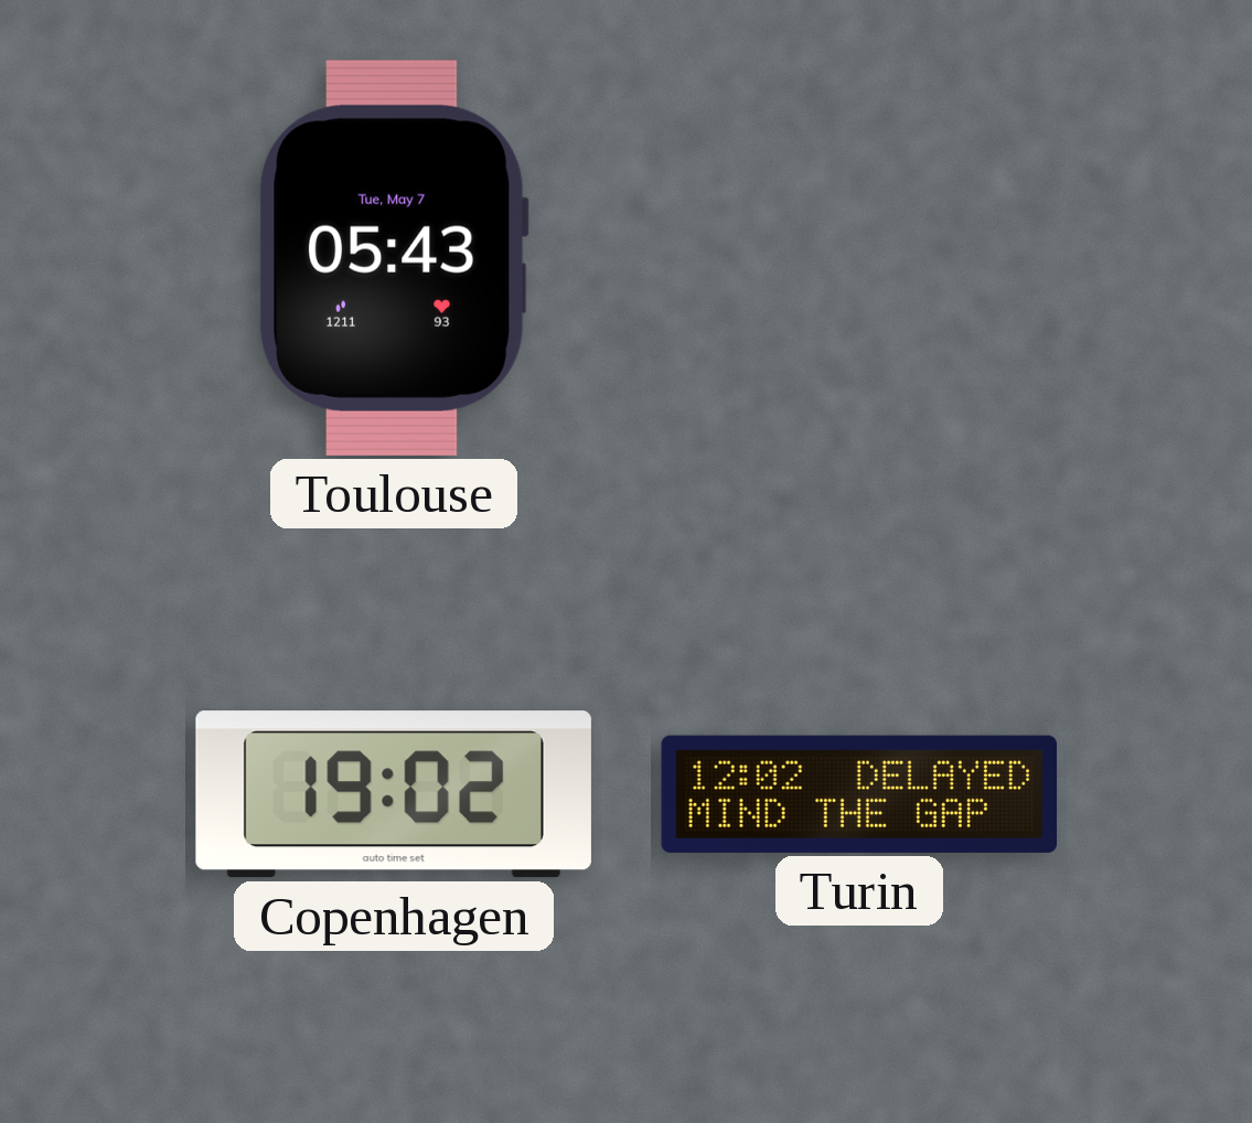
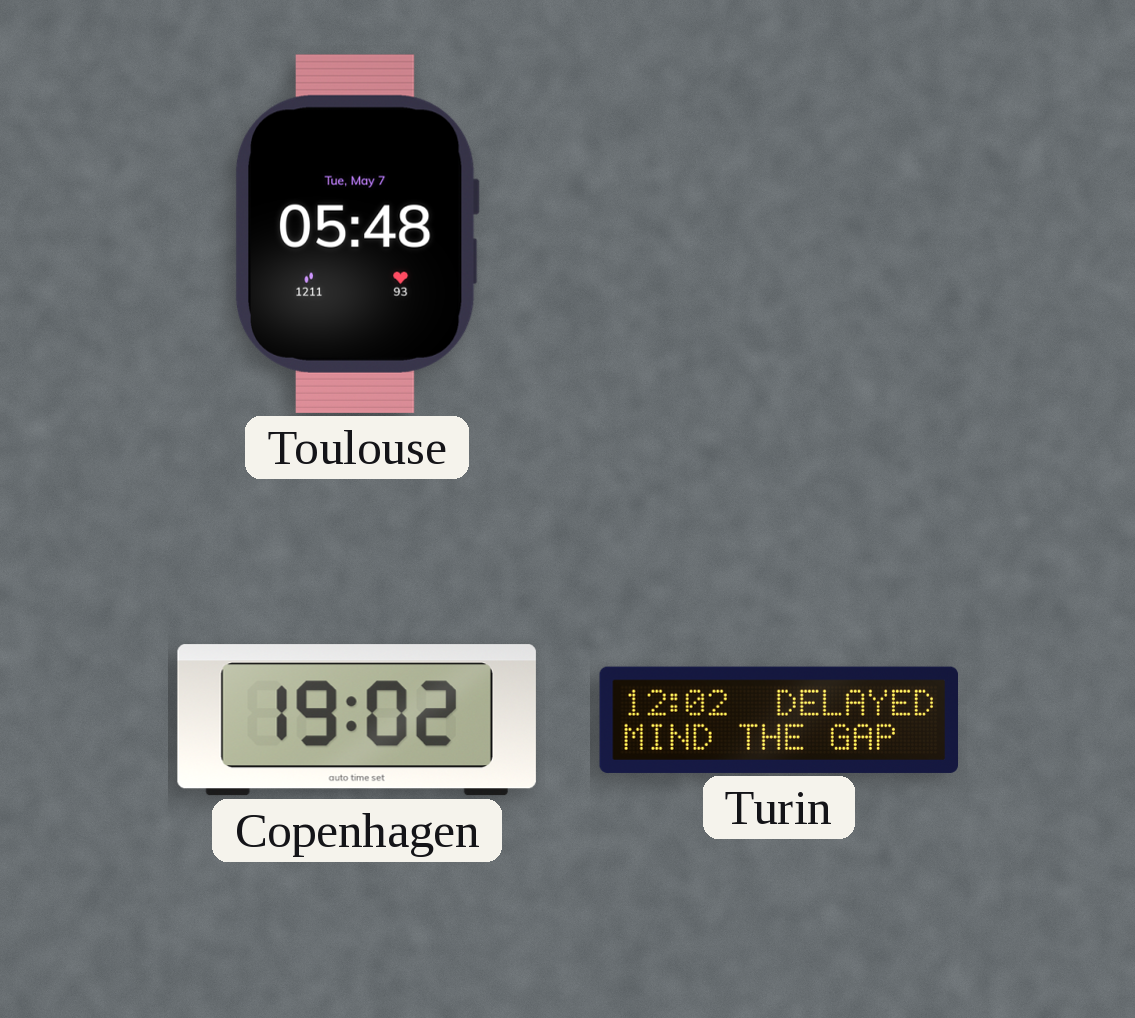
Toulouse: 05:43 -> 05:48 (356, 234)
